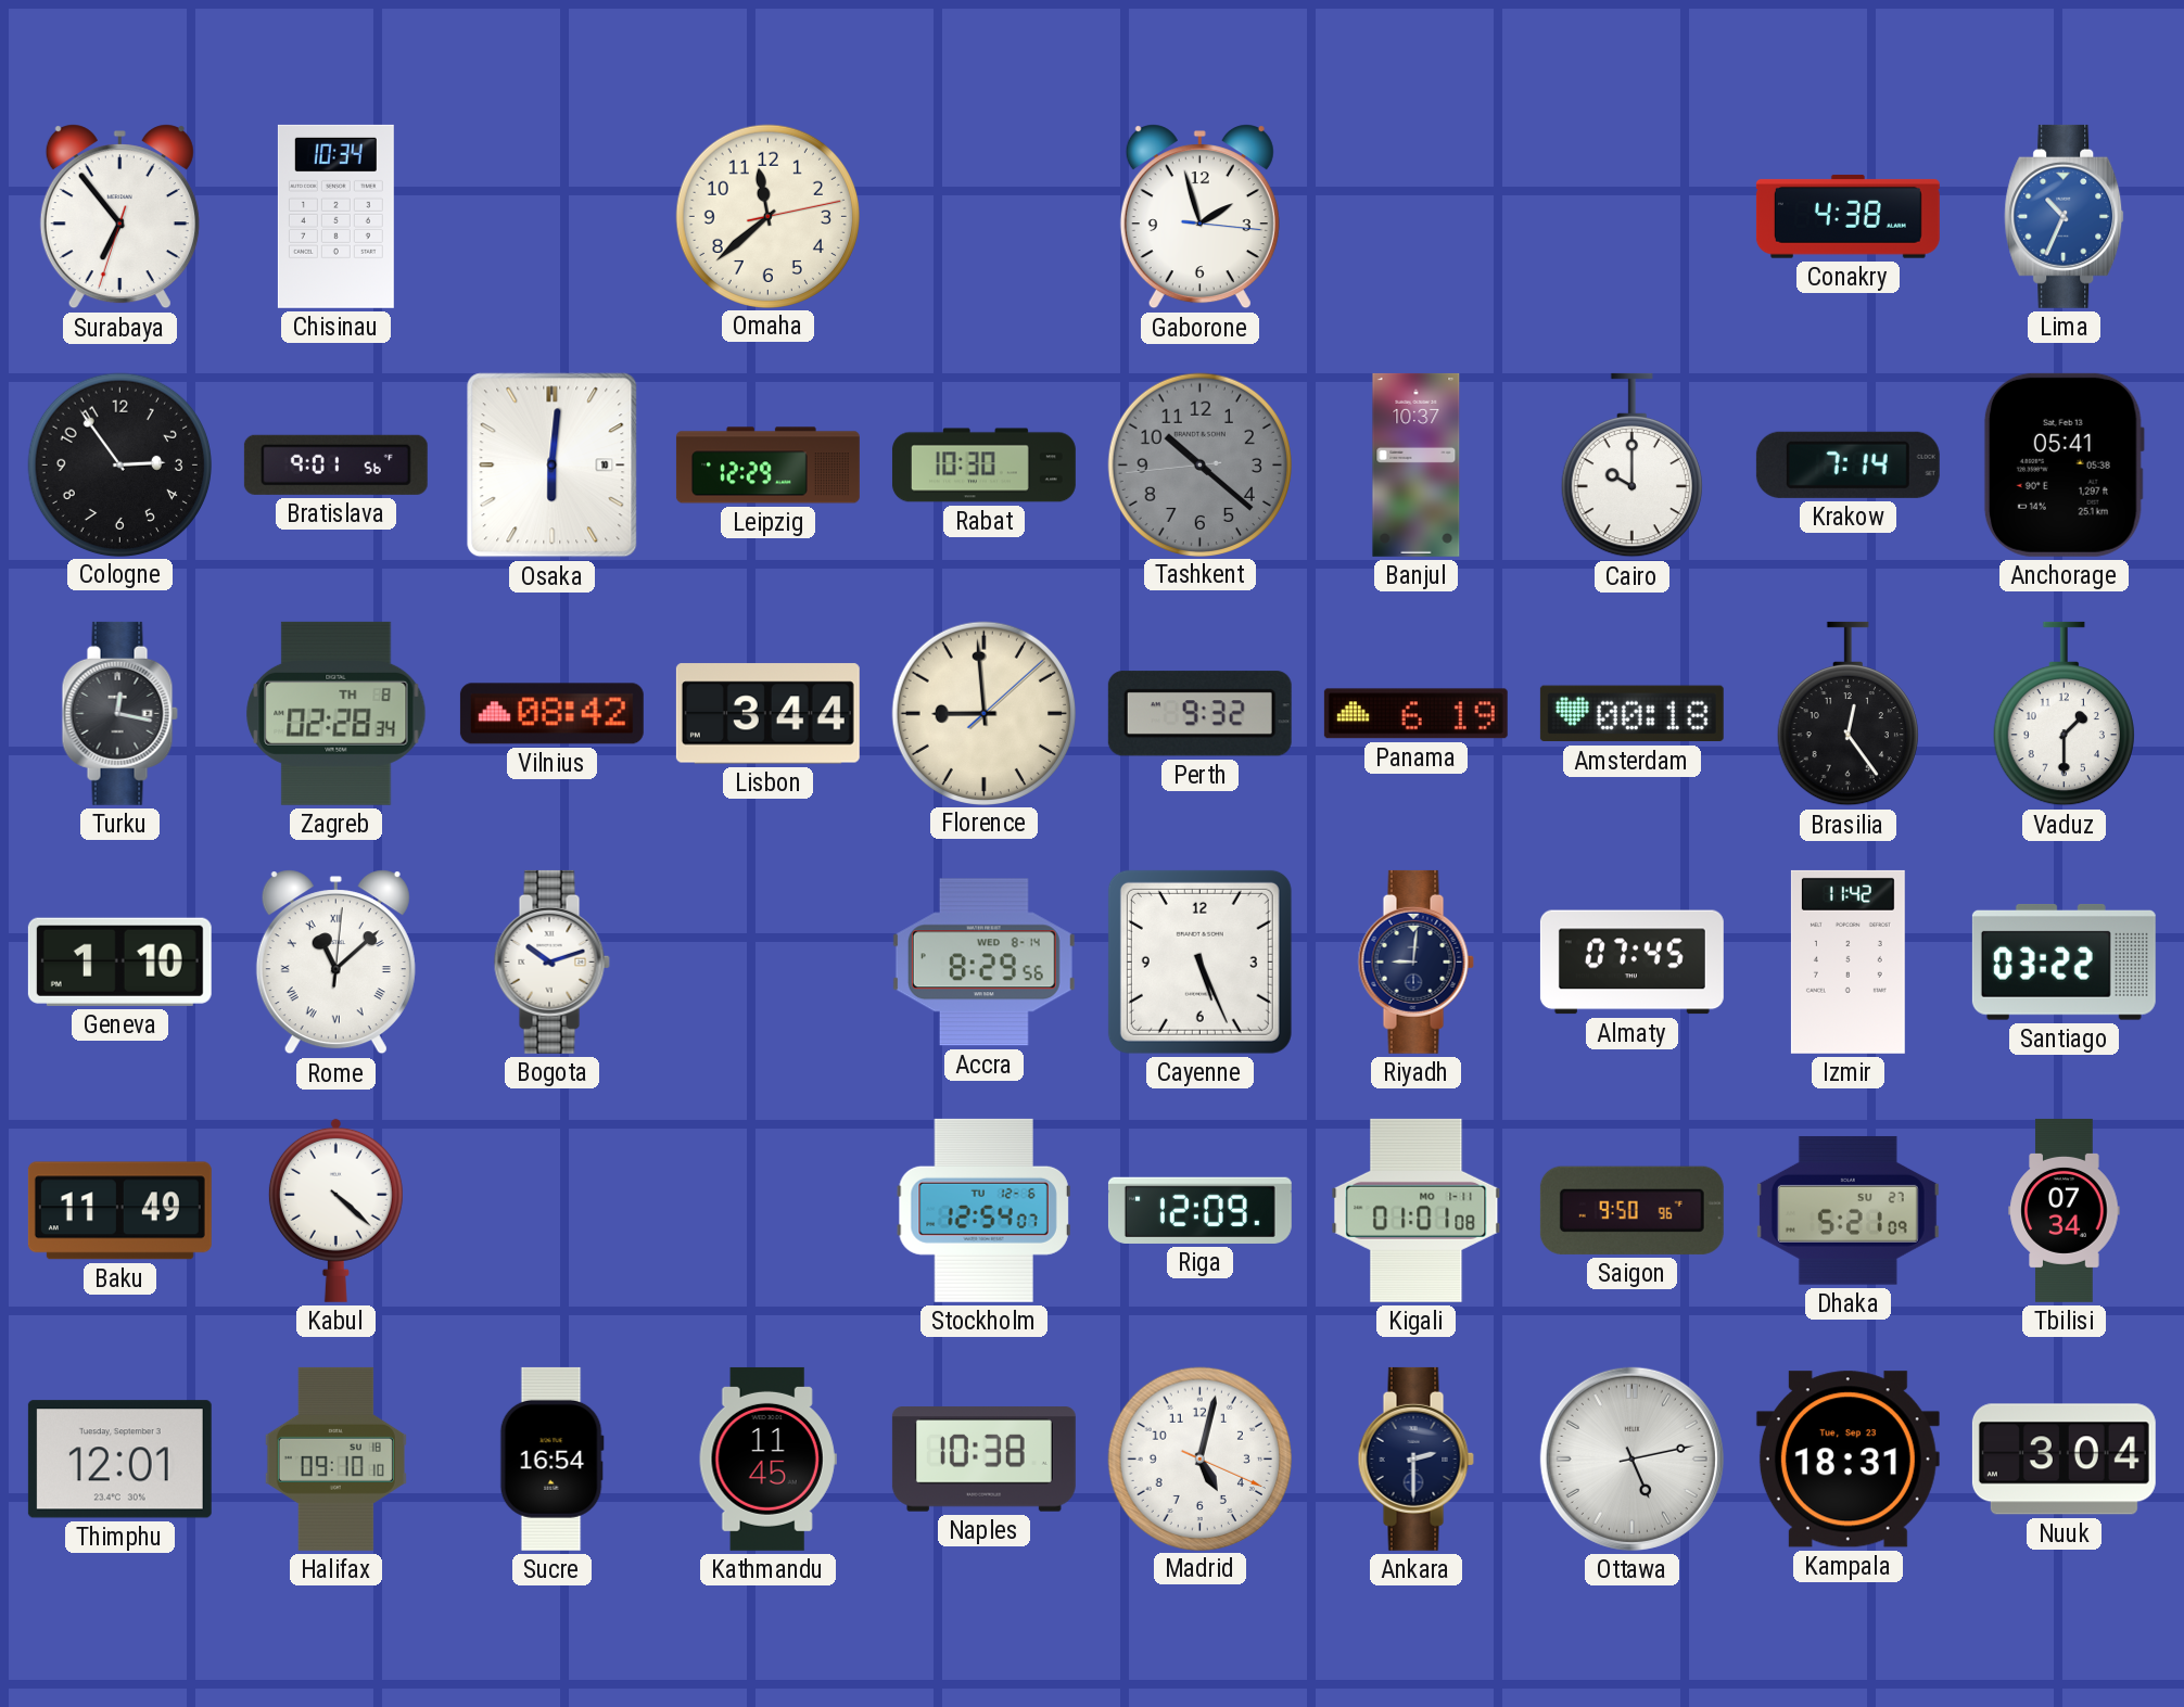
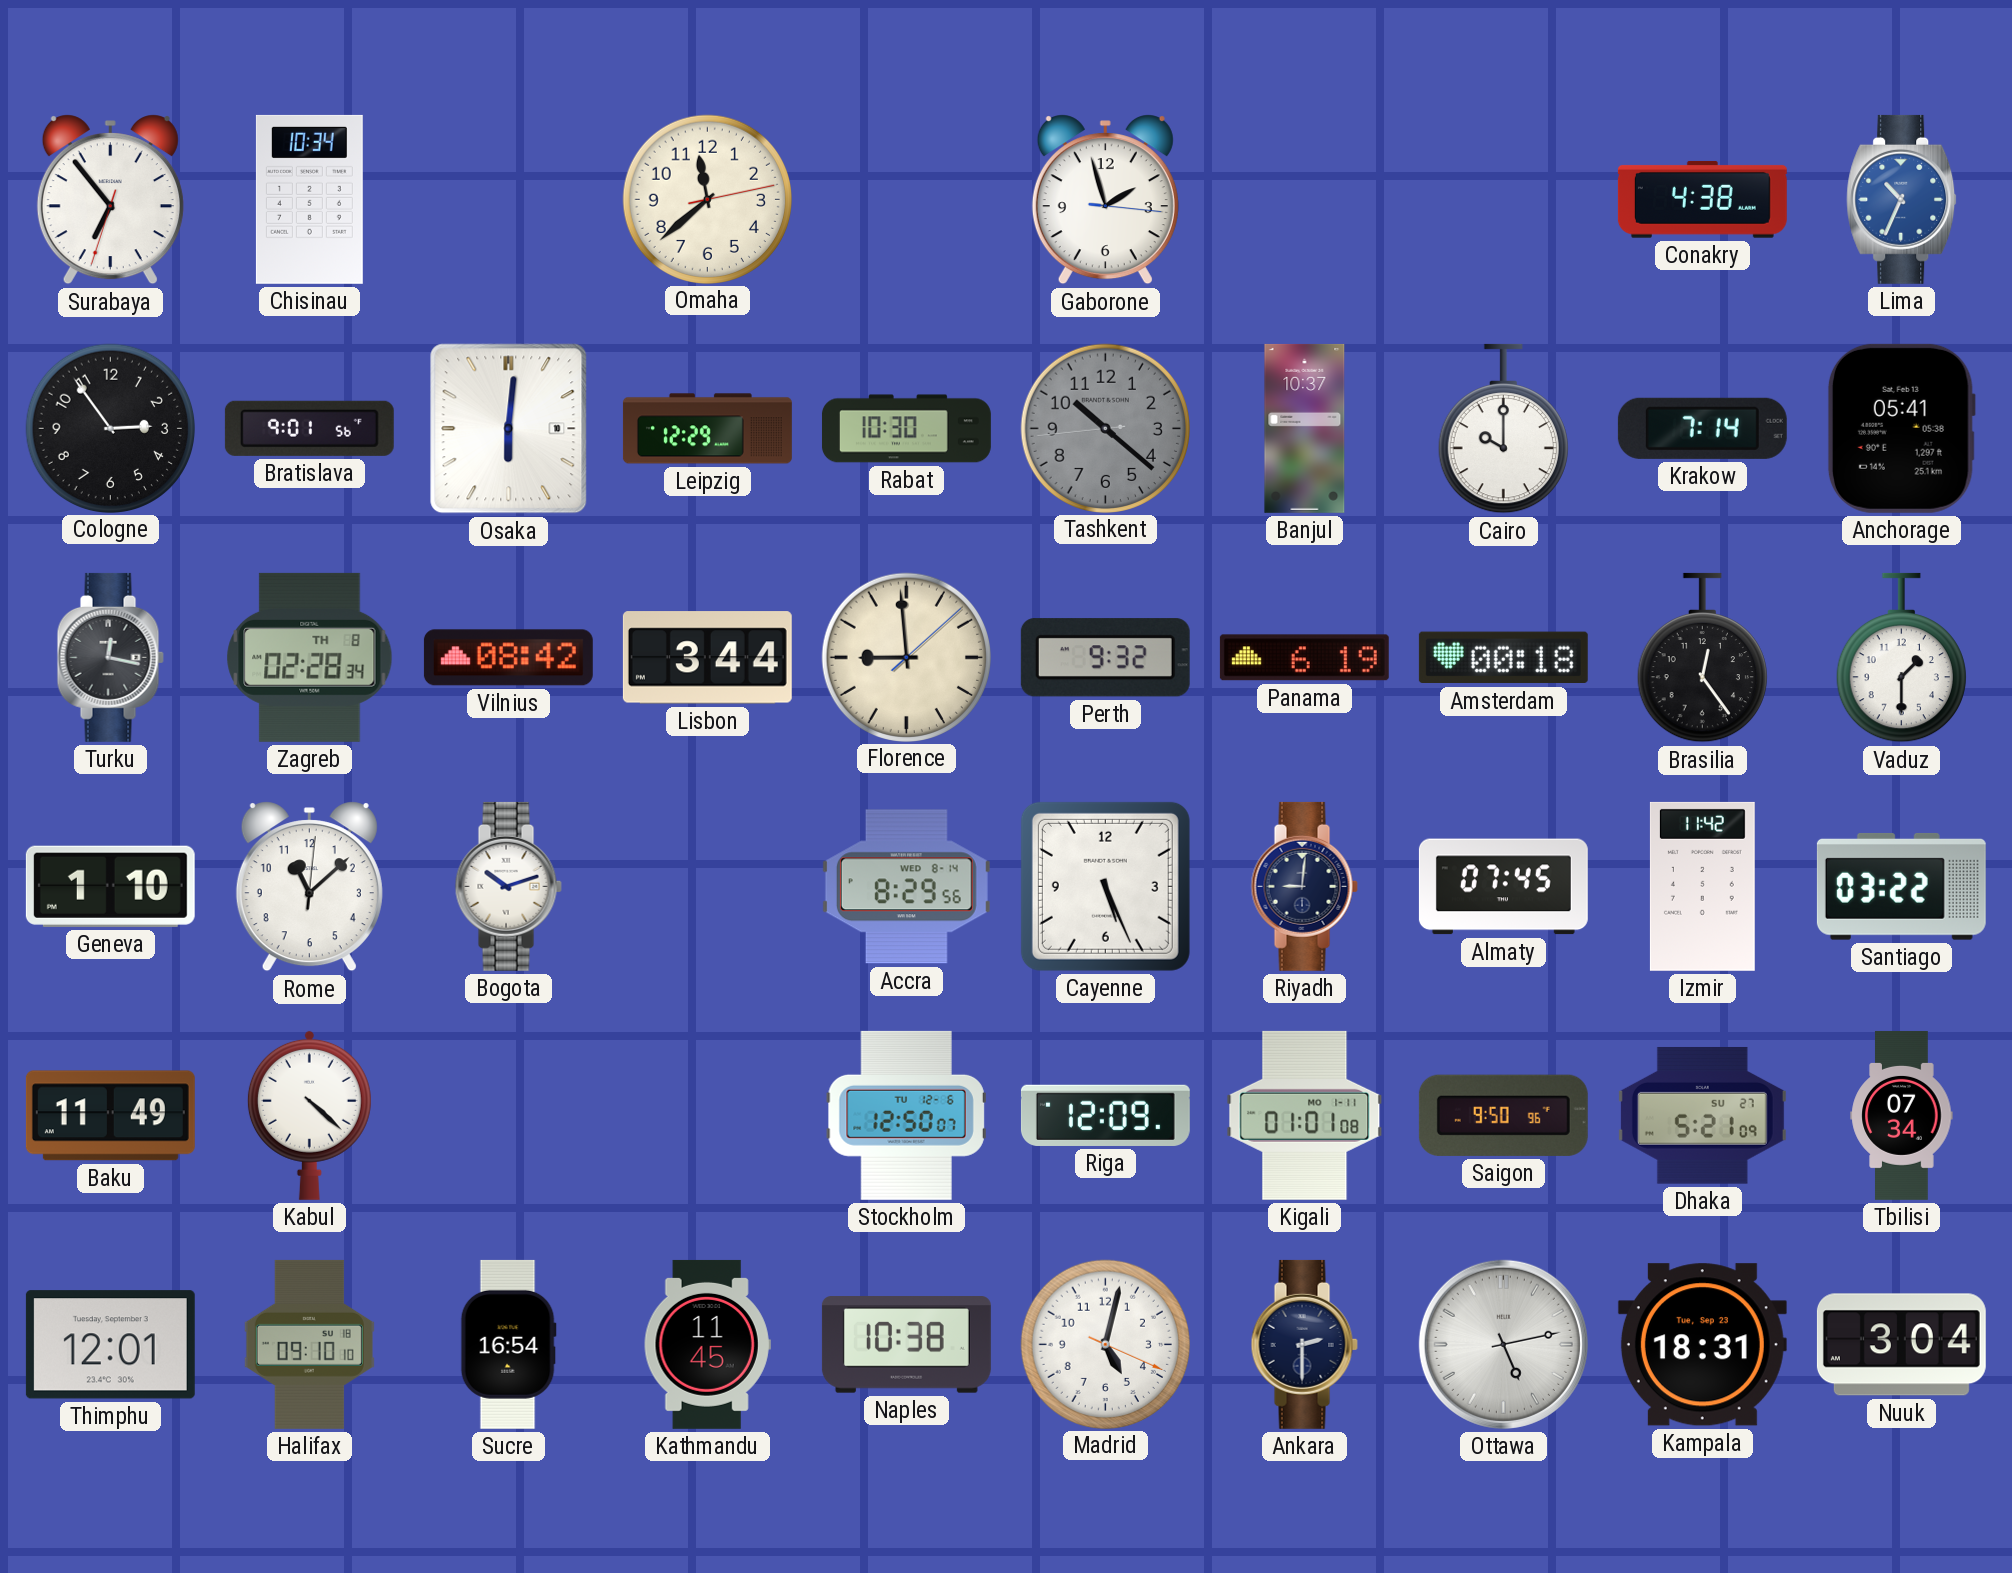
Rome numerals: Roman -> Arabic (309, 887)
Stockholm: 12:54 -> 12:50 (906, 1115)
